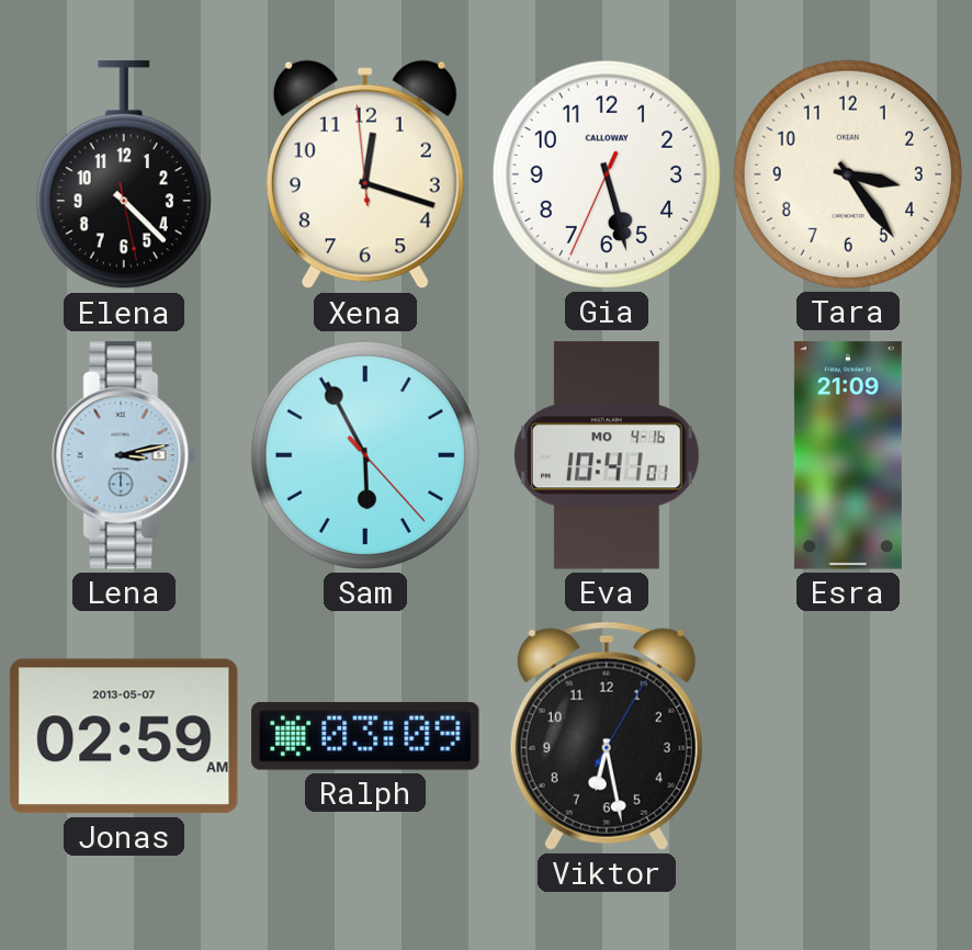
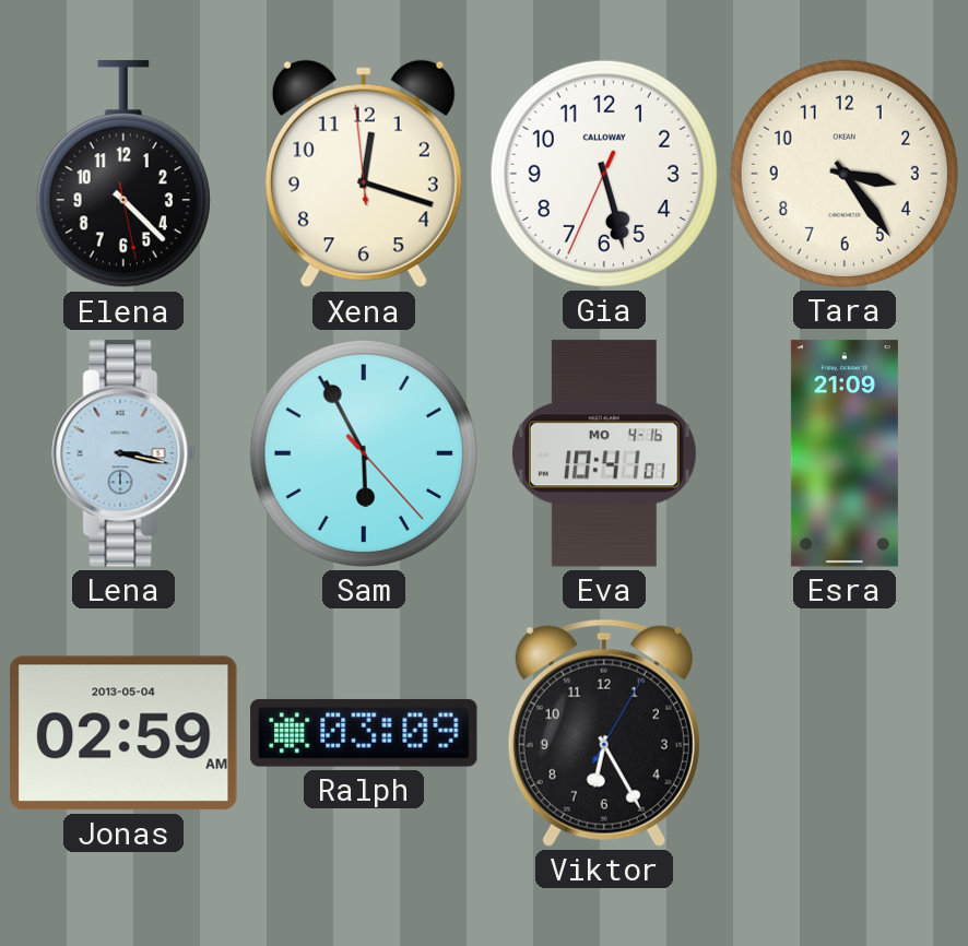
Lena: 3:13 -> 3:17 (123, 453)
Jonas date: 2013-05-07 -> 2013-05-04 (123, 733)
Viktor: 6:28 -> 6:25 (604, 733)
